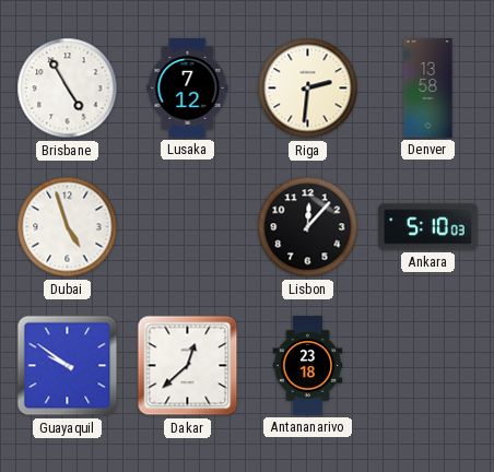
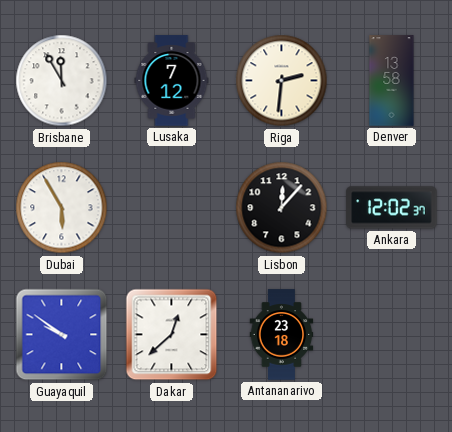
Brisbane: 4:55 -> 11:55 (62, 81)
Dubai: 4:57 -> 5:55 (62, 208)
Ankara: 5:10 -> 12:02 (392, 208)
